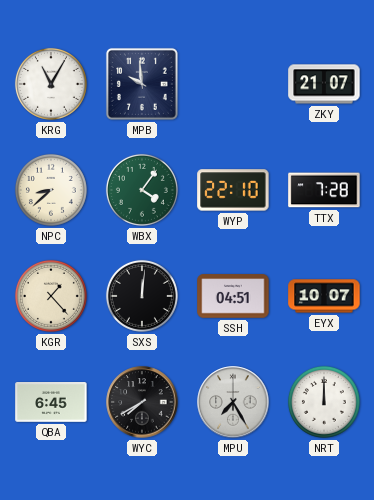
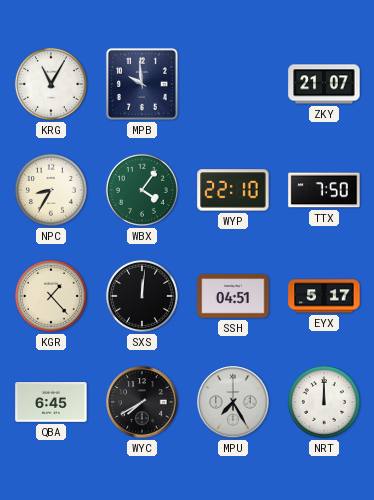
NPC: 8:38 -> 8:35 (51, 190)
TTX: 7:28 -> 7:50 (324, 190)
EYX: 10:07 -> 5:17 (324, 296)
